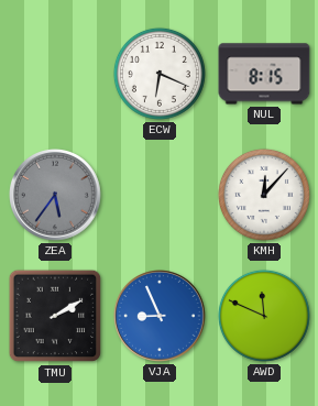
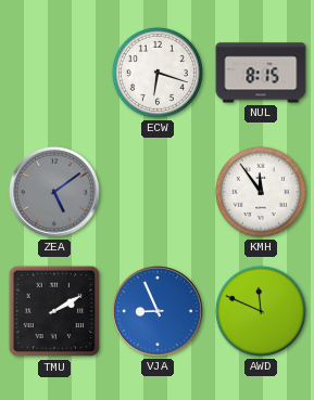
ECW: 6:19 -> 6:18 (158, 73)
ZEA: 5:36 -> 5:09 (55, 193)
KMH: 12:07 -> 11:54 (261, 192)
